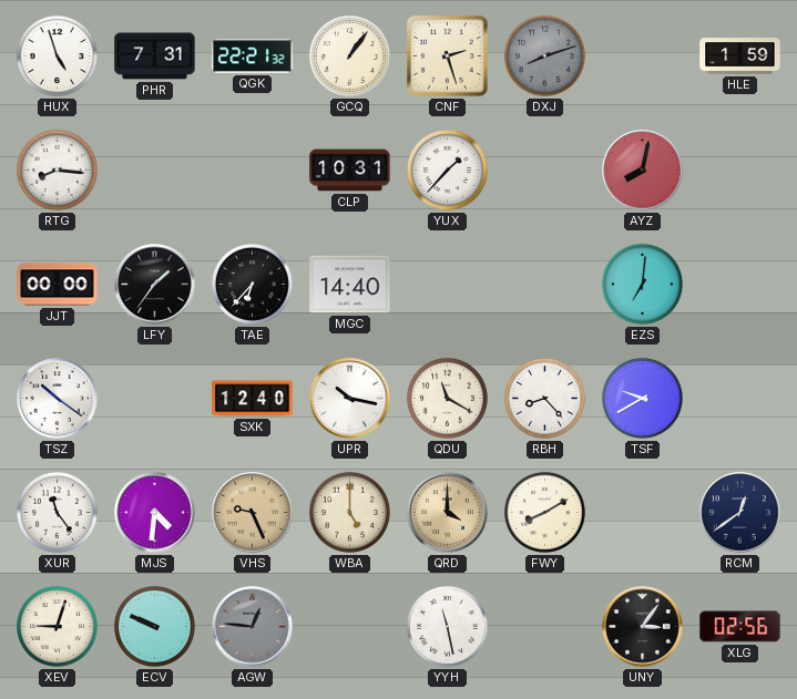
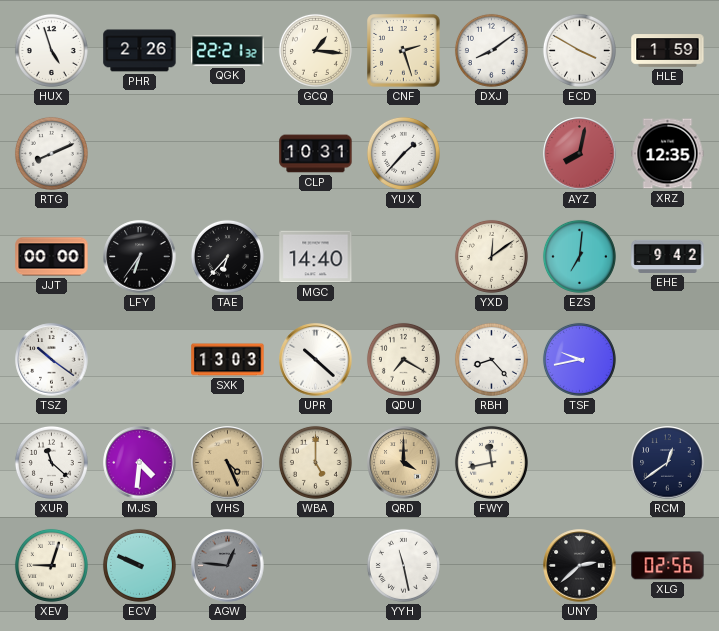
PHR: 7:31 -> 2:26 (140, 51)
GCQ: 1:06 -> 1:16 (315, 50)
DXJ: 8:12 -> 8:09 (491, 50)
DXJ dial: grey -> white (491, 50)
ECD: none -> 3:50 (579, 50)
RTG: 8:16 -> 8:11 (51, 153)
XRZ: none -> 12:35 (668, 154)
LFY: 1:36 -> 6:36 (140, 257)
YXD: none -> 12:09 (491, 256)
EHE: none -> 9:42 (668, 256)
SXK: 12:40 -> 13:03 (228, 360)
UPR: 10:17 -> 10:22 (316, 360)
QDU: 11:20 -> 7:20 (403, 359)
TSF: 9:40 -> 9:43 (579, 359)
XUR: 11:24 -> 11:22 (51, 462)
VHS: 9:26 -> 4:26 (228, 463)
FWY: 8:10 -> 11:43 (491, 462)
UNY: 3:06 -> 2:38 (580, 566)
